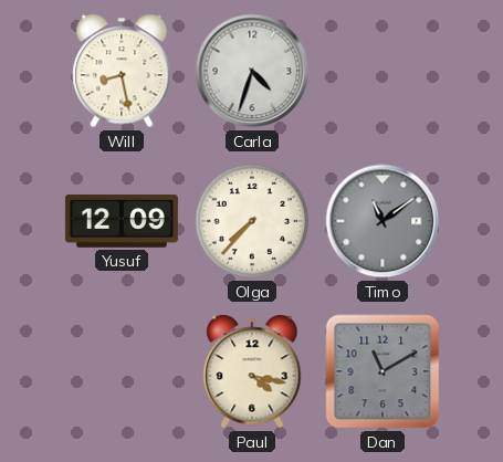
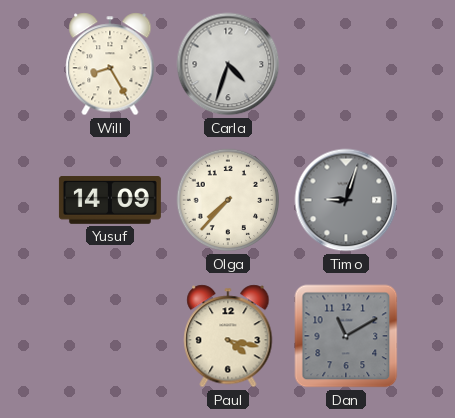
Will: 8:28 -> 8:25 (110, 64)
Yusuf: 12:09 -> 14:09 (110, 201)
Timo: 11:09 -> 9:03 (346, 200)
